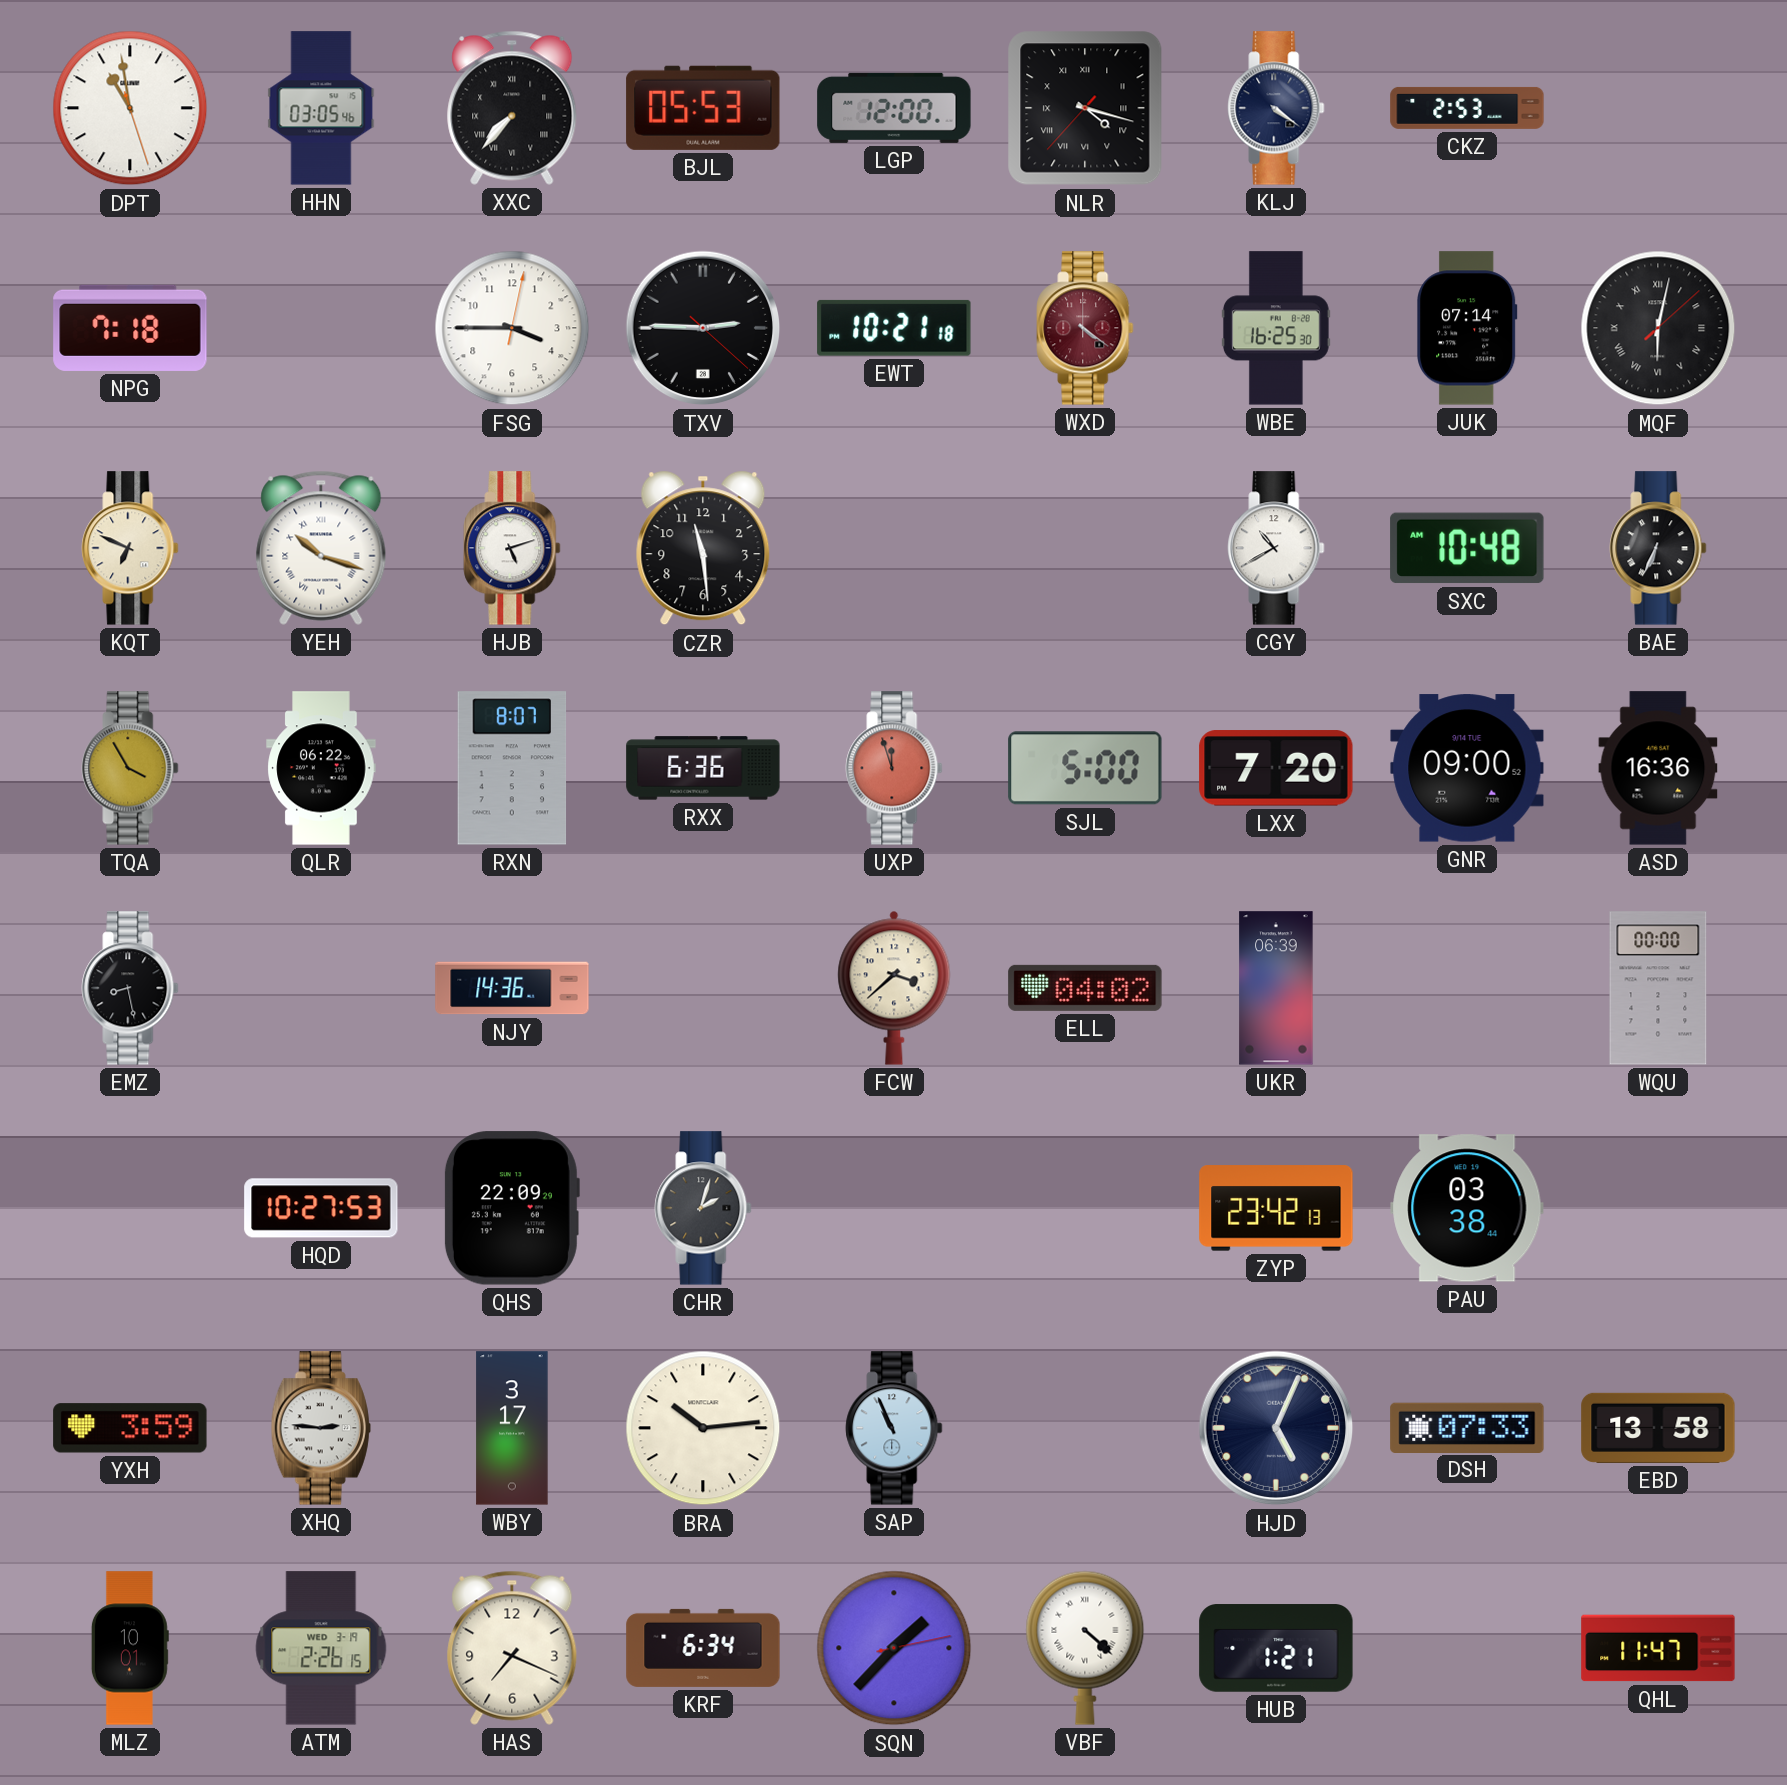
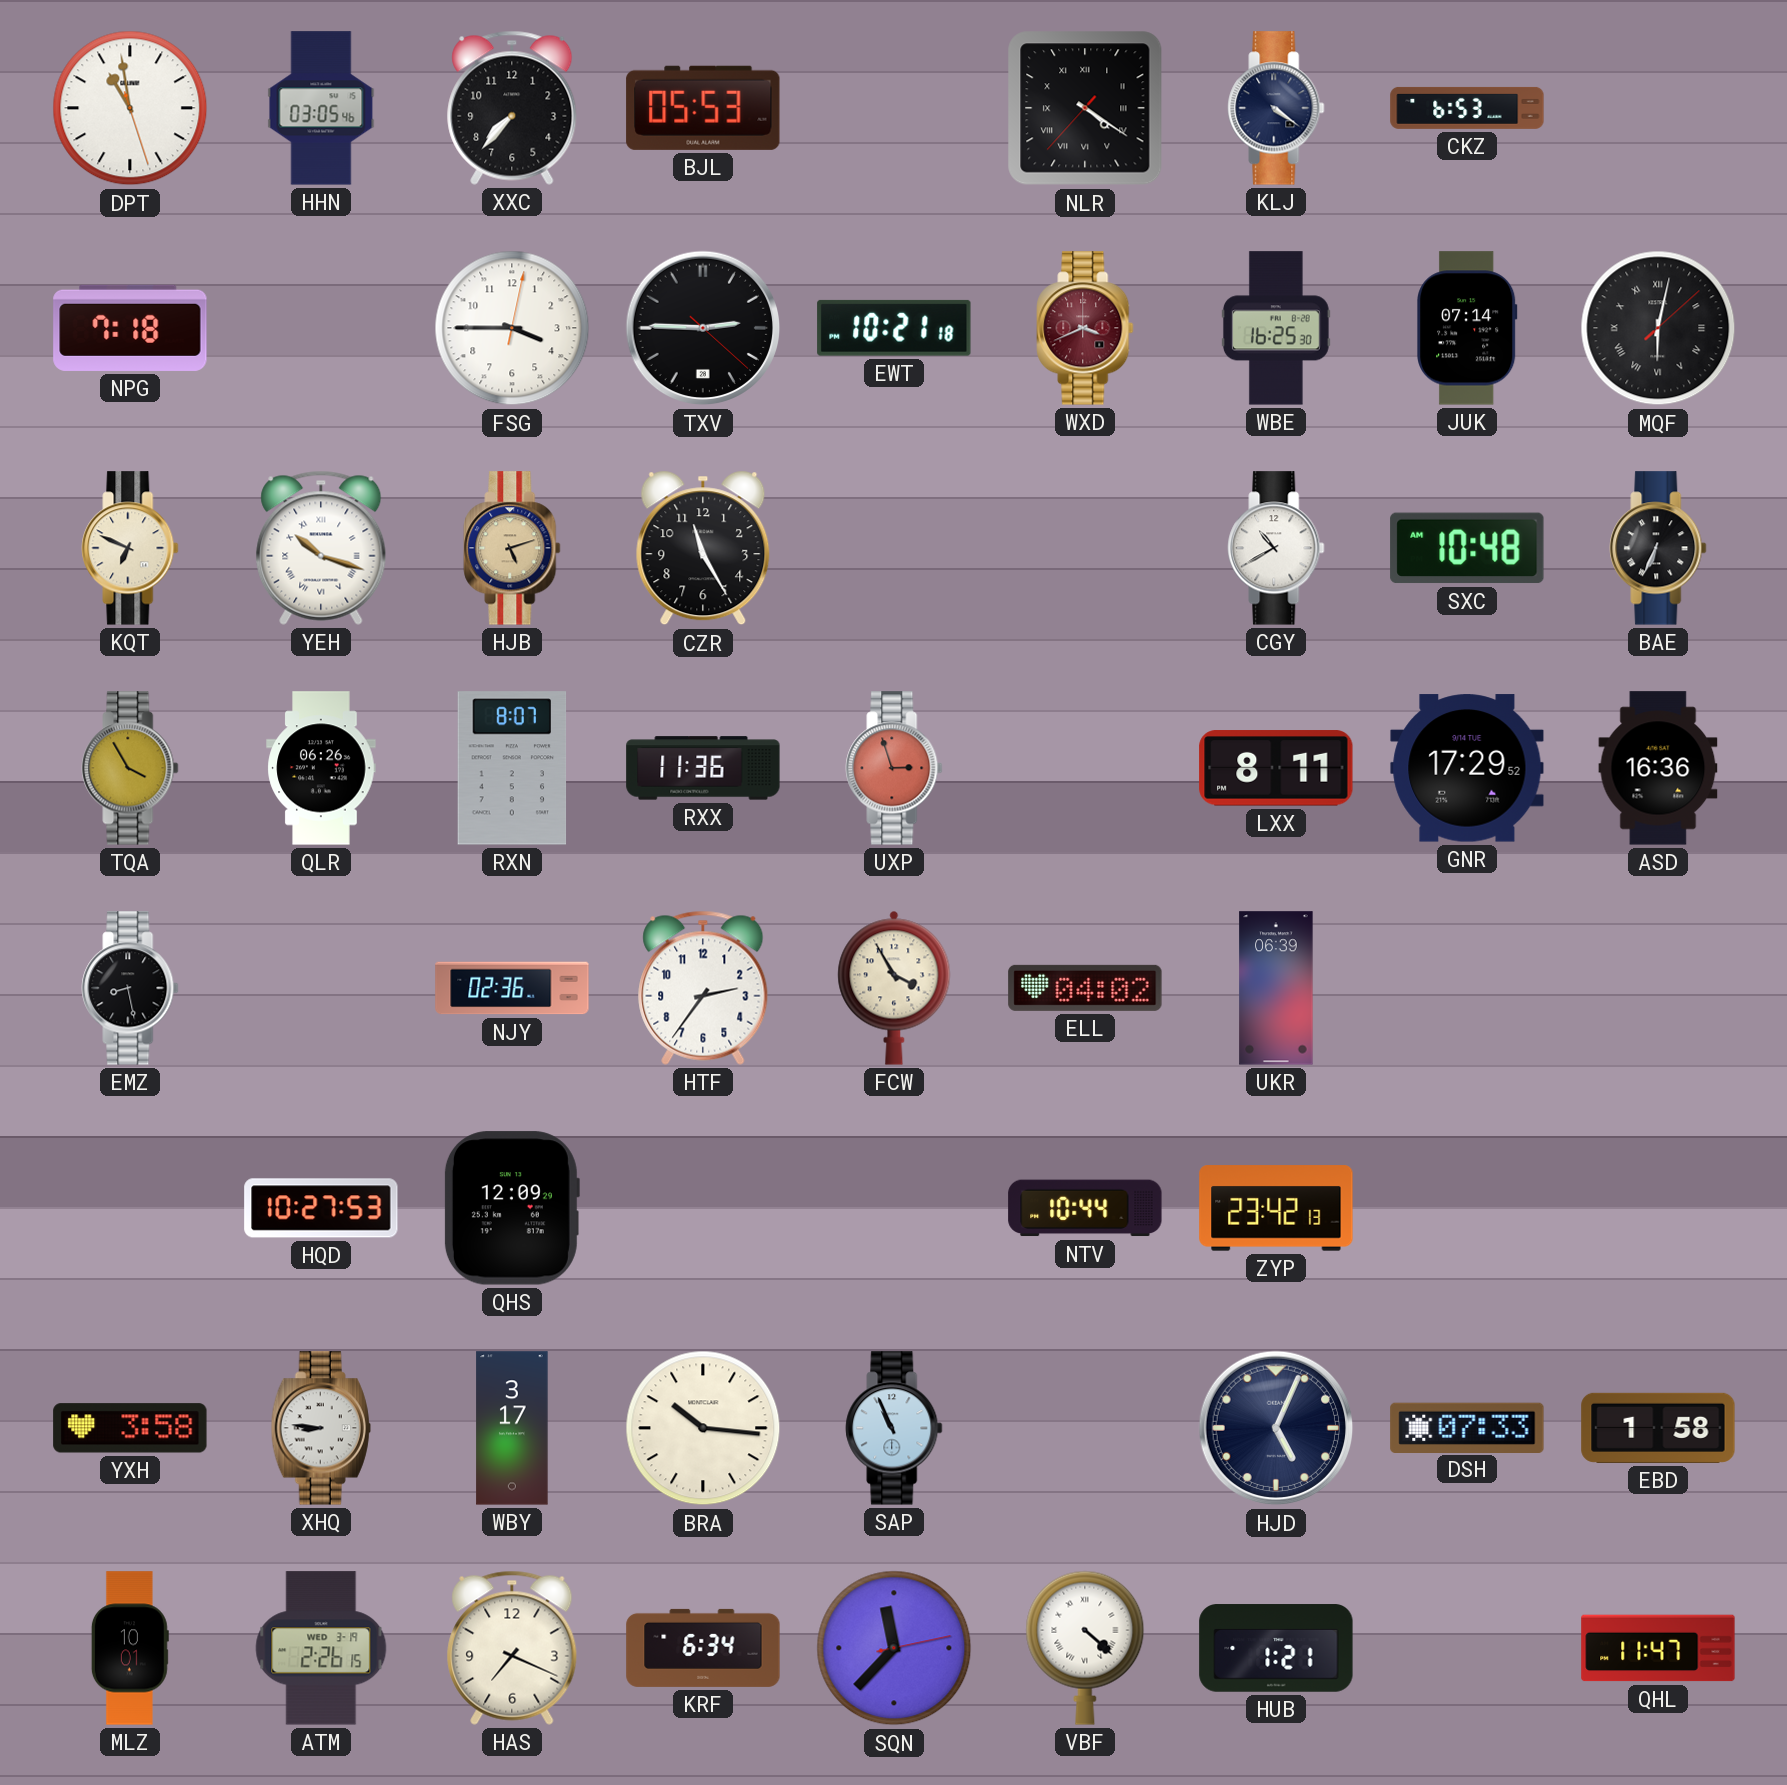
XXC numerals: Roman -> Arabic (512, 108)
LGP: 12:00 -> none (894, 108)
NLR: 4:17 -> 4:20 (1085, 108)
CKZ: 2:53 -> 6:53 (1467, 108)
WXD: 4:21 -> 3:41 (1085, 328)
HJB dial: white -> champagne (512, 548)
CZR: 11:29 -> 11:25 (703, 548)
QLR: 06:22 -> 06:26 (321, 768)
RXX: 6:36 -> 11:36 (703, 768)
UXP: 11:57 -> 2:57 (894, 768)
SJL: 5:00 -> none (1085, 768)
LXX: 7:20 -> 8:11 (1276, 768)
GNR: 09:00 -> 17:29 (1467, 768)
NJY: 14:36 -> 02:36 (512, 988)
HTF: none -> 2:36 (703, 988)
FCW: 3:38 -> 3:55 (894, 988)
WQU: 00:00 -> none (1658, 988)
QHS: 22:09 -> 12:09 (511, 1208)
CHR: 2:03 -> none (703, 1208)
NTV: none -> 10:44 (1085, 1208)
PAU: 03:38 -> none (1467, 1208)
YXH: 3:59 -> 3:58 (130, 1428)
XHQ: 2:46 -> 8:46 (321, 1428)
BRA: 10:14 -> 10:16 (703, 1428)
EBD: 13:58 -> 1:58 (1658, 1428)
SQN: 1:37 -> 11:37 (894, 1648)
